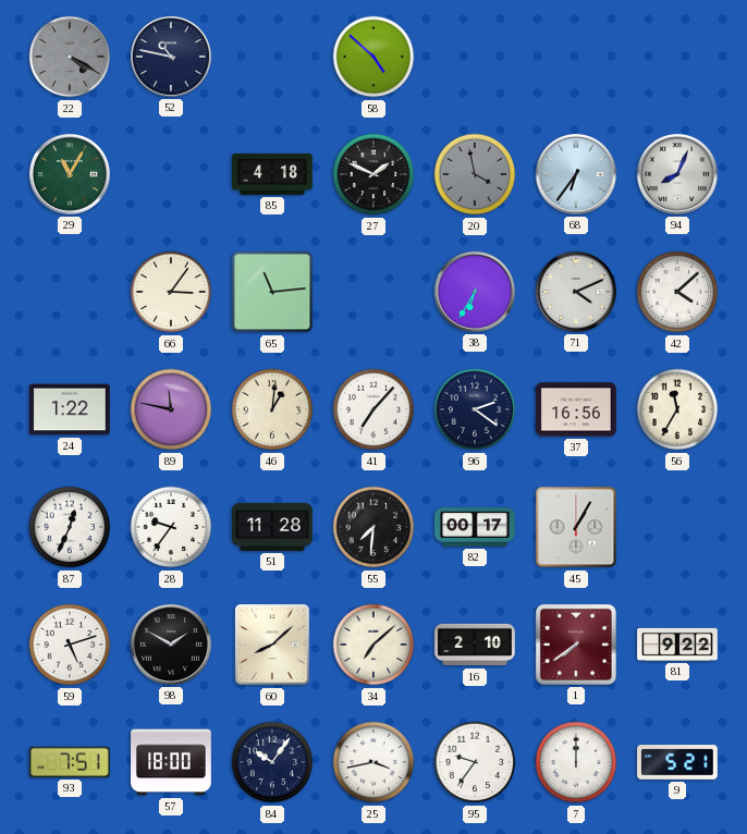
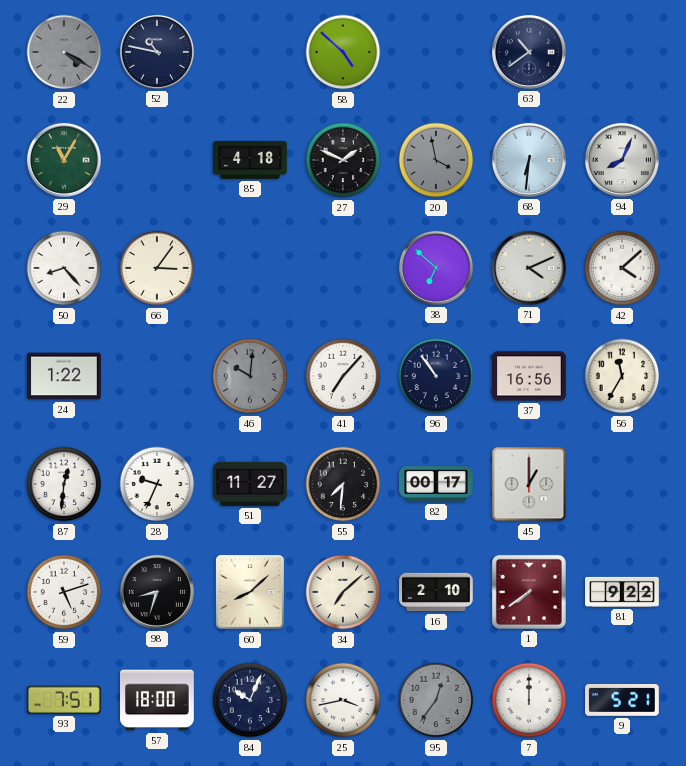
63: none -> 10:39 (529, 52)
68: 6:36 -> 6:31 (529, 160)
50: none -> 8:23 (64, 268)
65: 11:14 -> none (272, 292)
38: 6:35 -> 6:52 (436, 268)
89: 11:47 -> none (171, 409)
46: 1:01 -> 10:01 (250, 376)
46 dial: cream -> grey (250, 376)
96: 2:21 -> 10:54 (436, 376)
87: 12:34 -> 12:31 (64, 484)
28: 9:36 -> 9:34 (157, 484)
51: 11:28 -> 11:27 (250, 484)
45: 1:05 -> 1:00 (529, 484)
98: 1:50 -> 8:33 (157, 592)
84: 10:06 -> 10:04 (250, 700)
95: 9:36 -> 12:36 (436, 700)
95 dial: white -> grey (436, 700)
